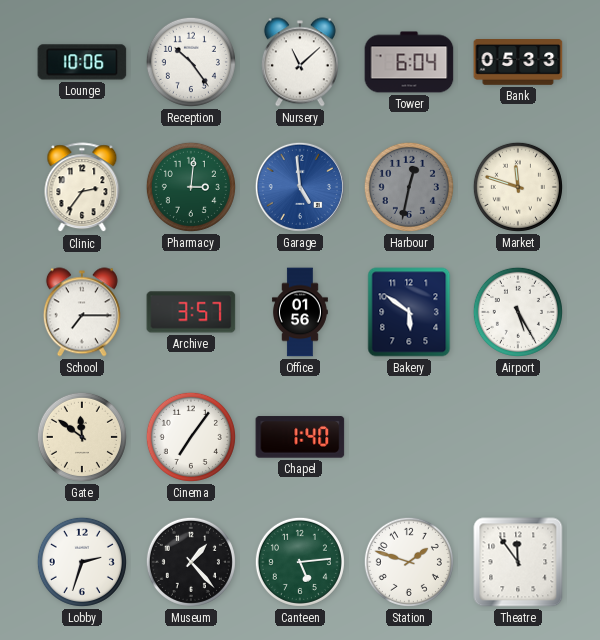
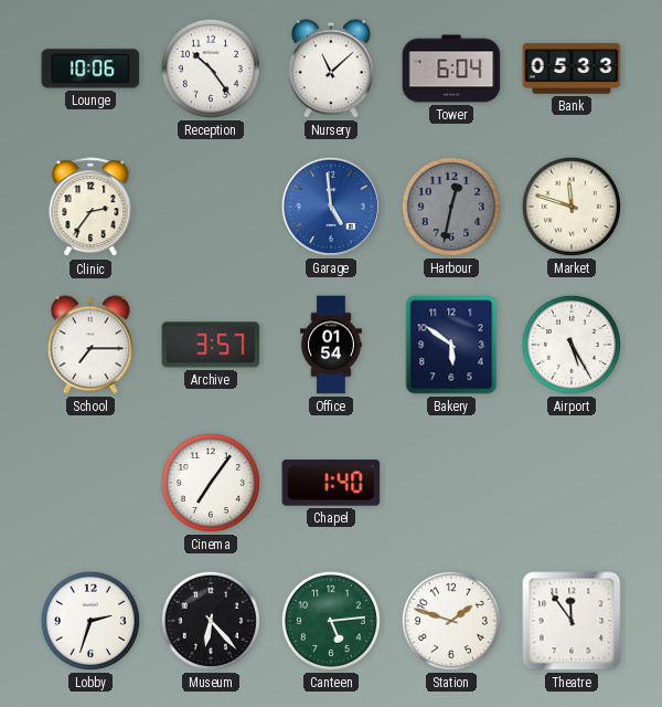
Pharmacy: 3:01 -> none (191, 187)
Office: 01:56 -> 01:54 (331, 345)
Gate: 11:51 -> none (82, 437)
Museum: 1:23 -> 6:23 (211, 621)
